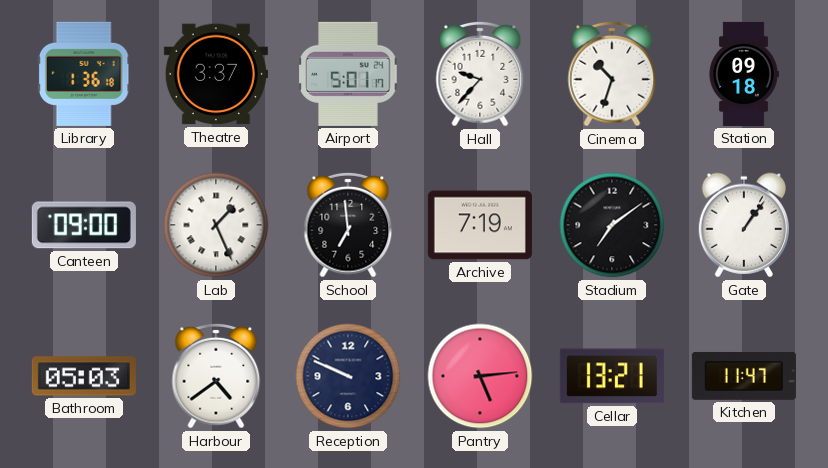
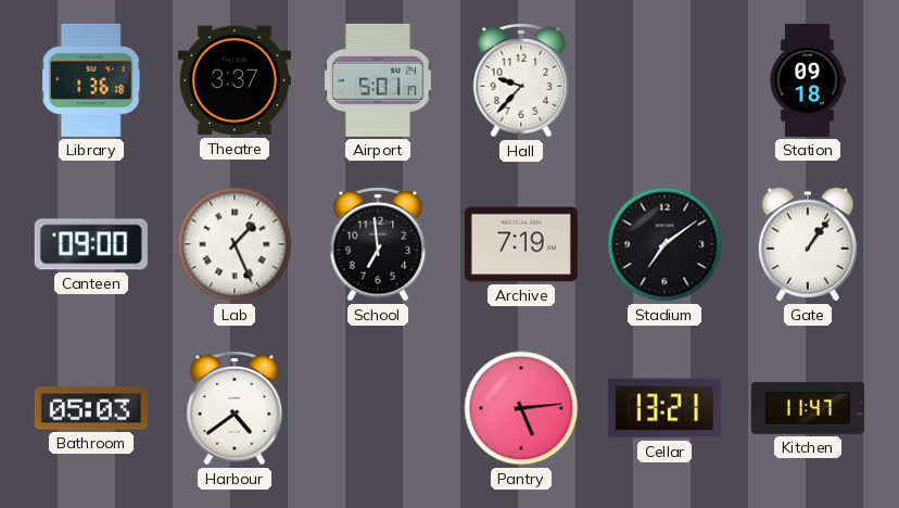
Cinema: 10:33 -> none (612, 74)
Reception: 9:49 -> none (348, 376)
